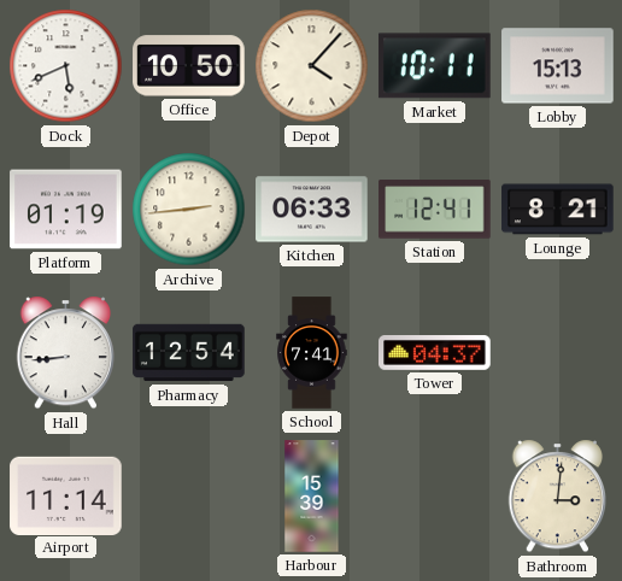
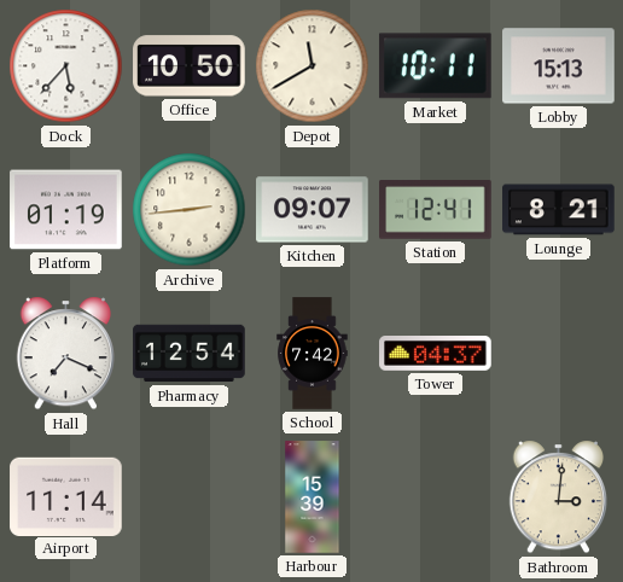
Dock: 5:41 -> 5:37 (66, 66)
Depot: 4:07 -> 11:40 (313, 66)
Kitchen: 06:33 -> 09:07 (313, 210)
Hall: 8:44 -> 7:19 (66, 354)
School: 7:41 -> 7:42 (313, 354)
